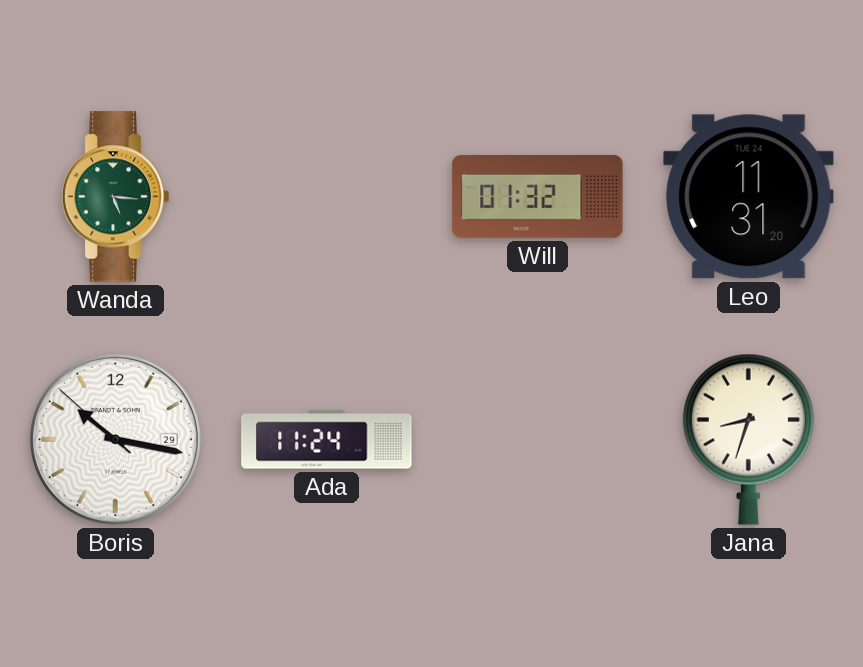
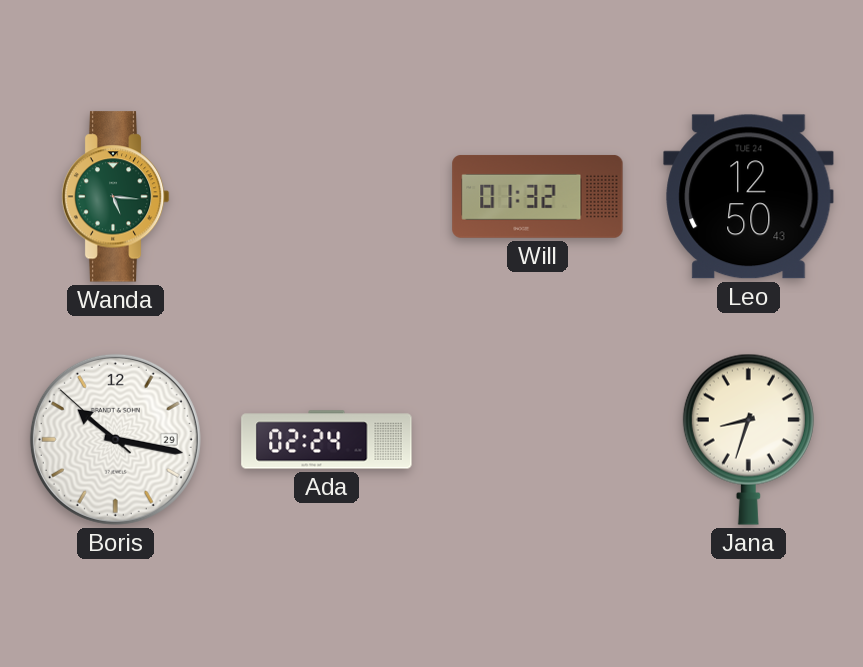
Leo: 11:31 -> 12:50 (749, 197)
Ada: 11:24 -> 02:24 (327, 440)
